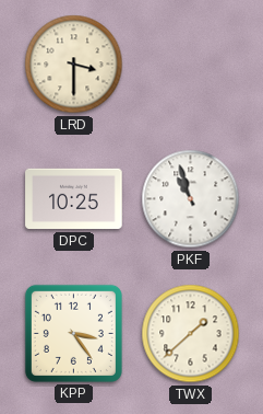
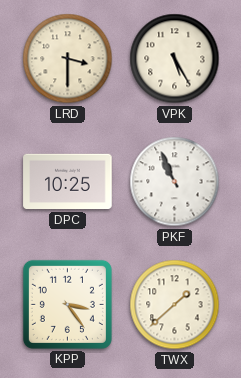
VPK: none -> 5:25 (175, 59)
PKF: 10:57 -> 10:56 (175, 182)
